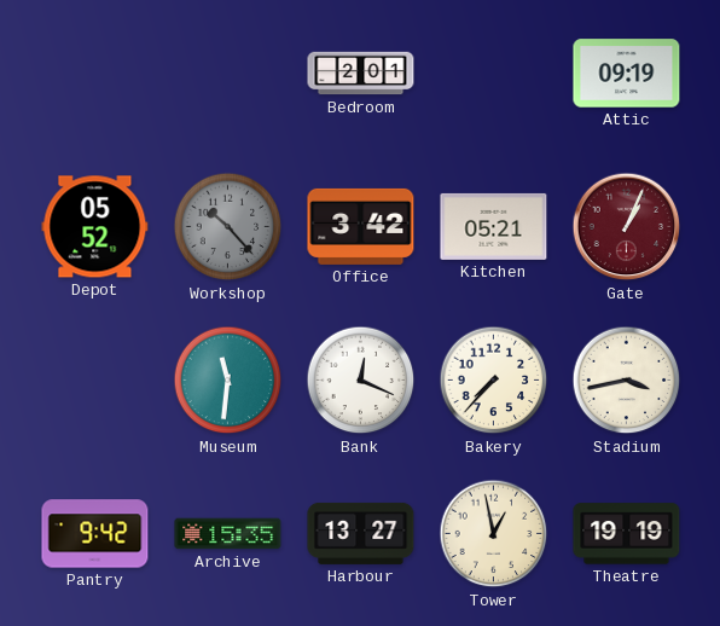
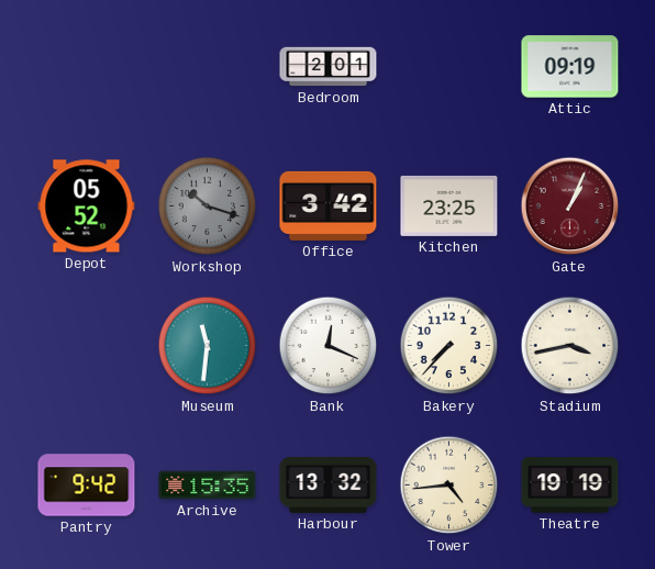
Workshop: 10:23 -> 10:18 (208, 207)
Kitchen: 05:21 -> 23:25 (449, 205)
Harbour: 13:27 -> 13:32 (329, 484)
Tower: 12:58 -> 4:44 (449, 486)
